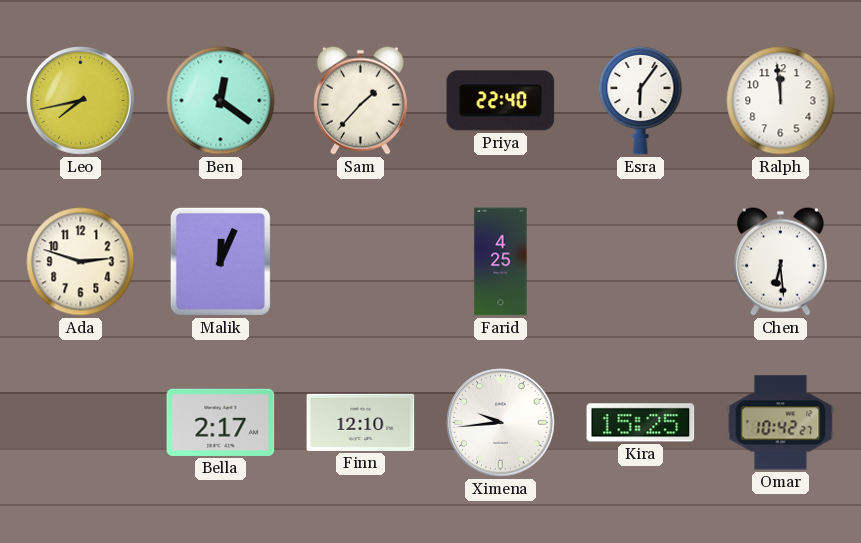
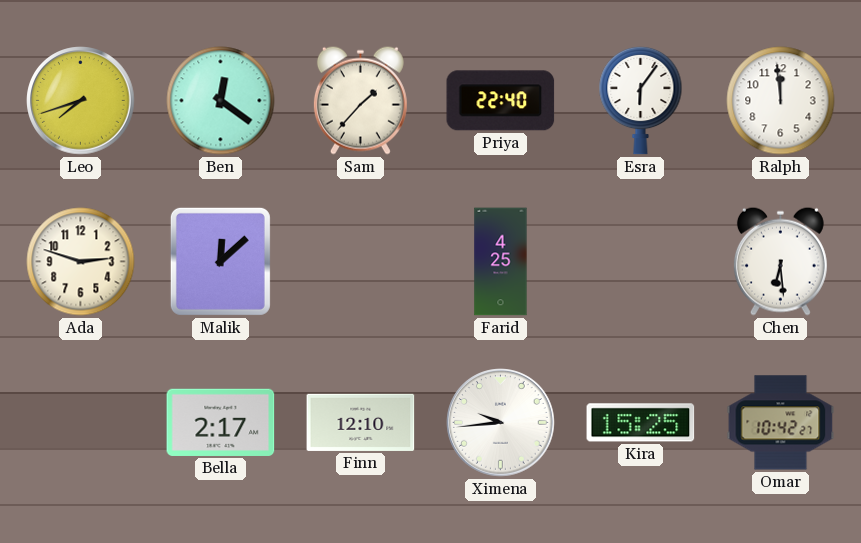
Leo: 7:43 -> 7:42 (81, 101)
Malik: 12:04 -> 12:08 (220, 261)
